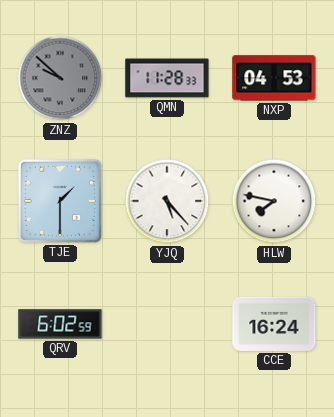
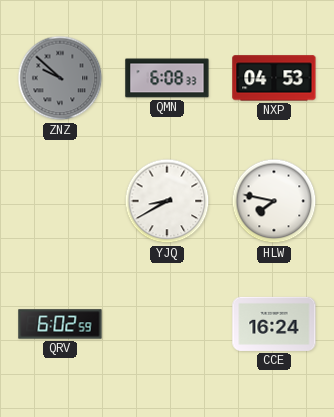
QMN: 11:28 -> 6:08 (167, 78)
TJE: 1:30 -> none (60, 201)
YJQ: 5:23 -> 8:40 (167, 201)
